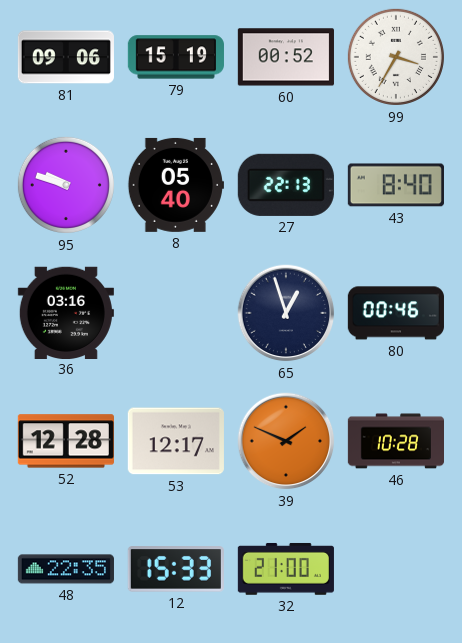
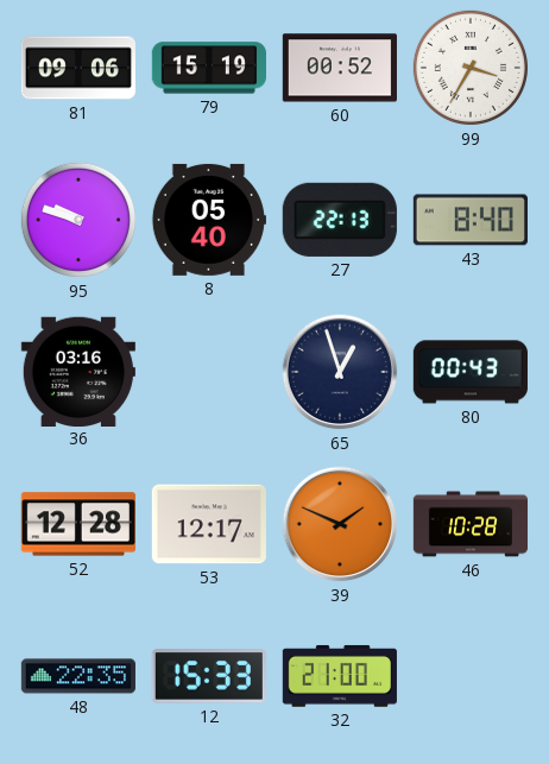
80: 00:46 -> 00:43 (471, 372)
